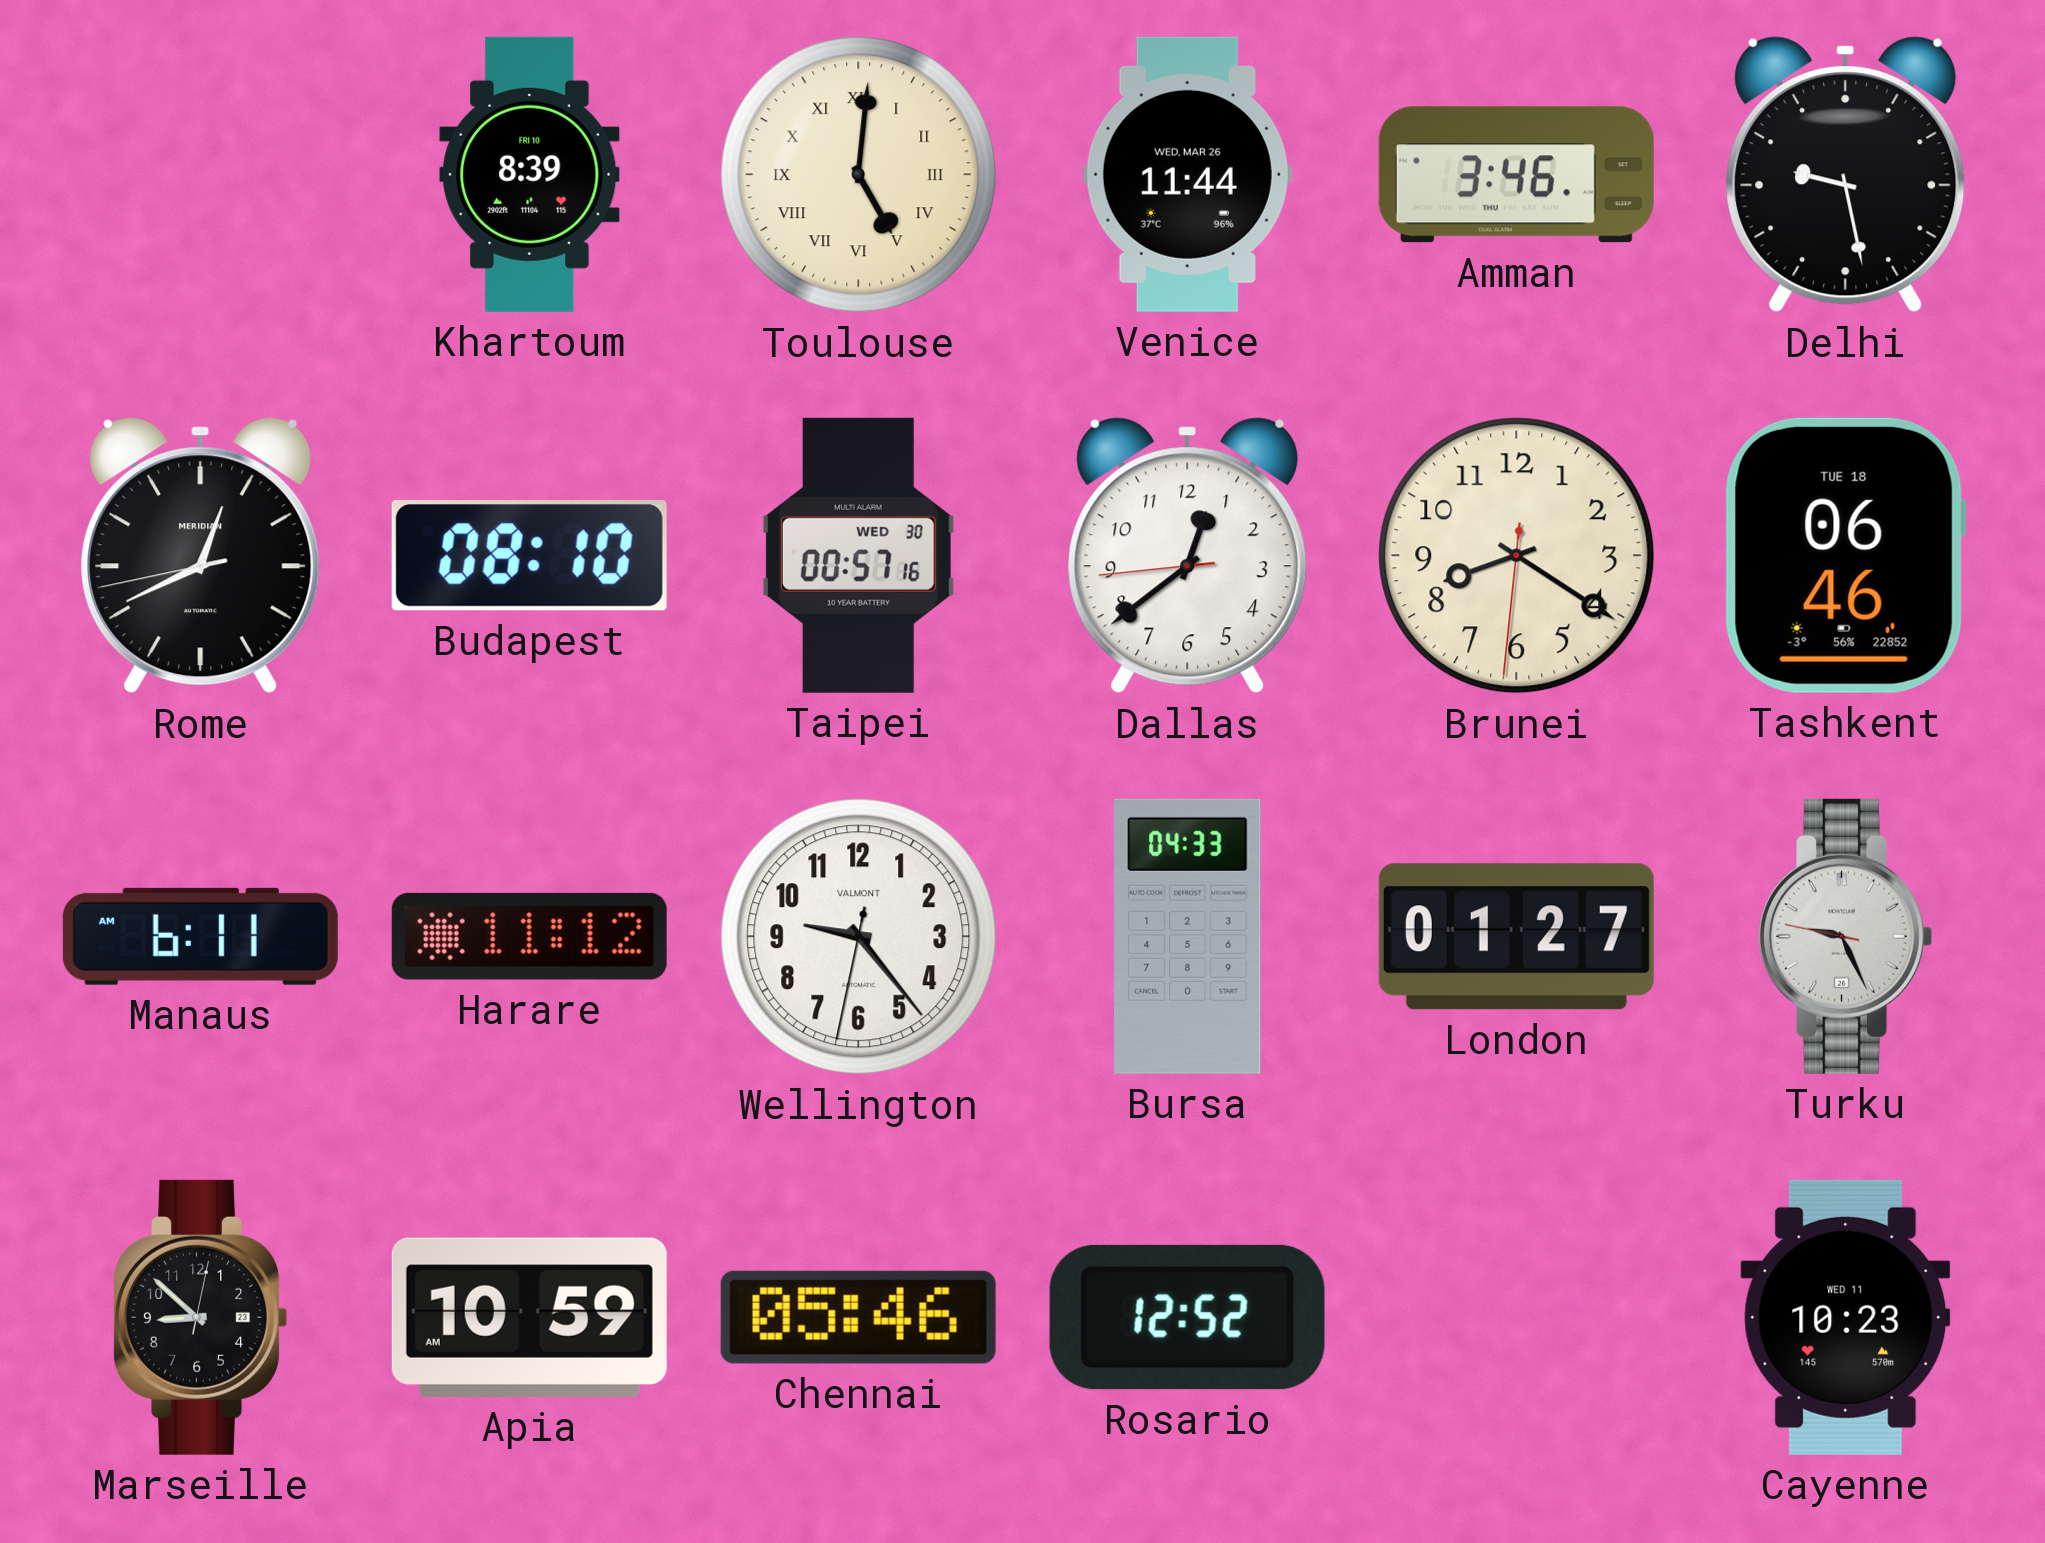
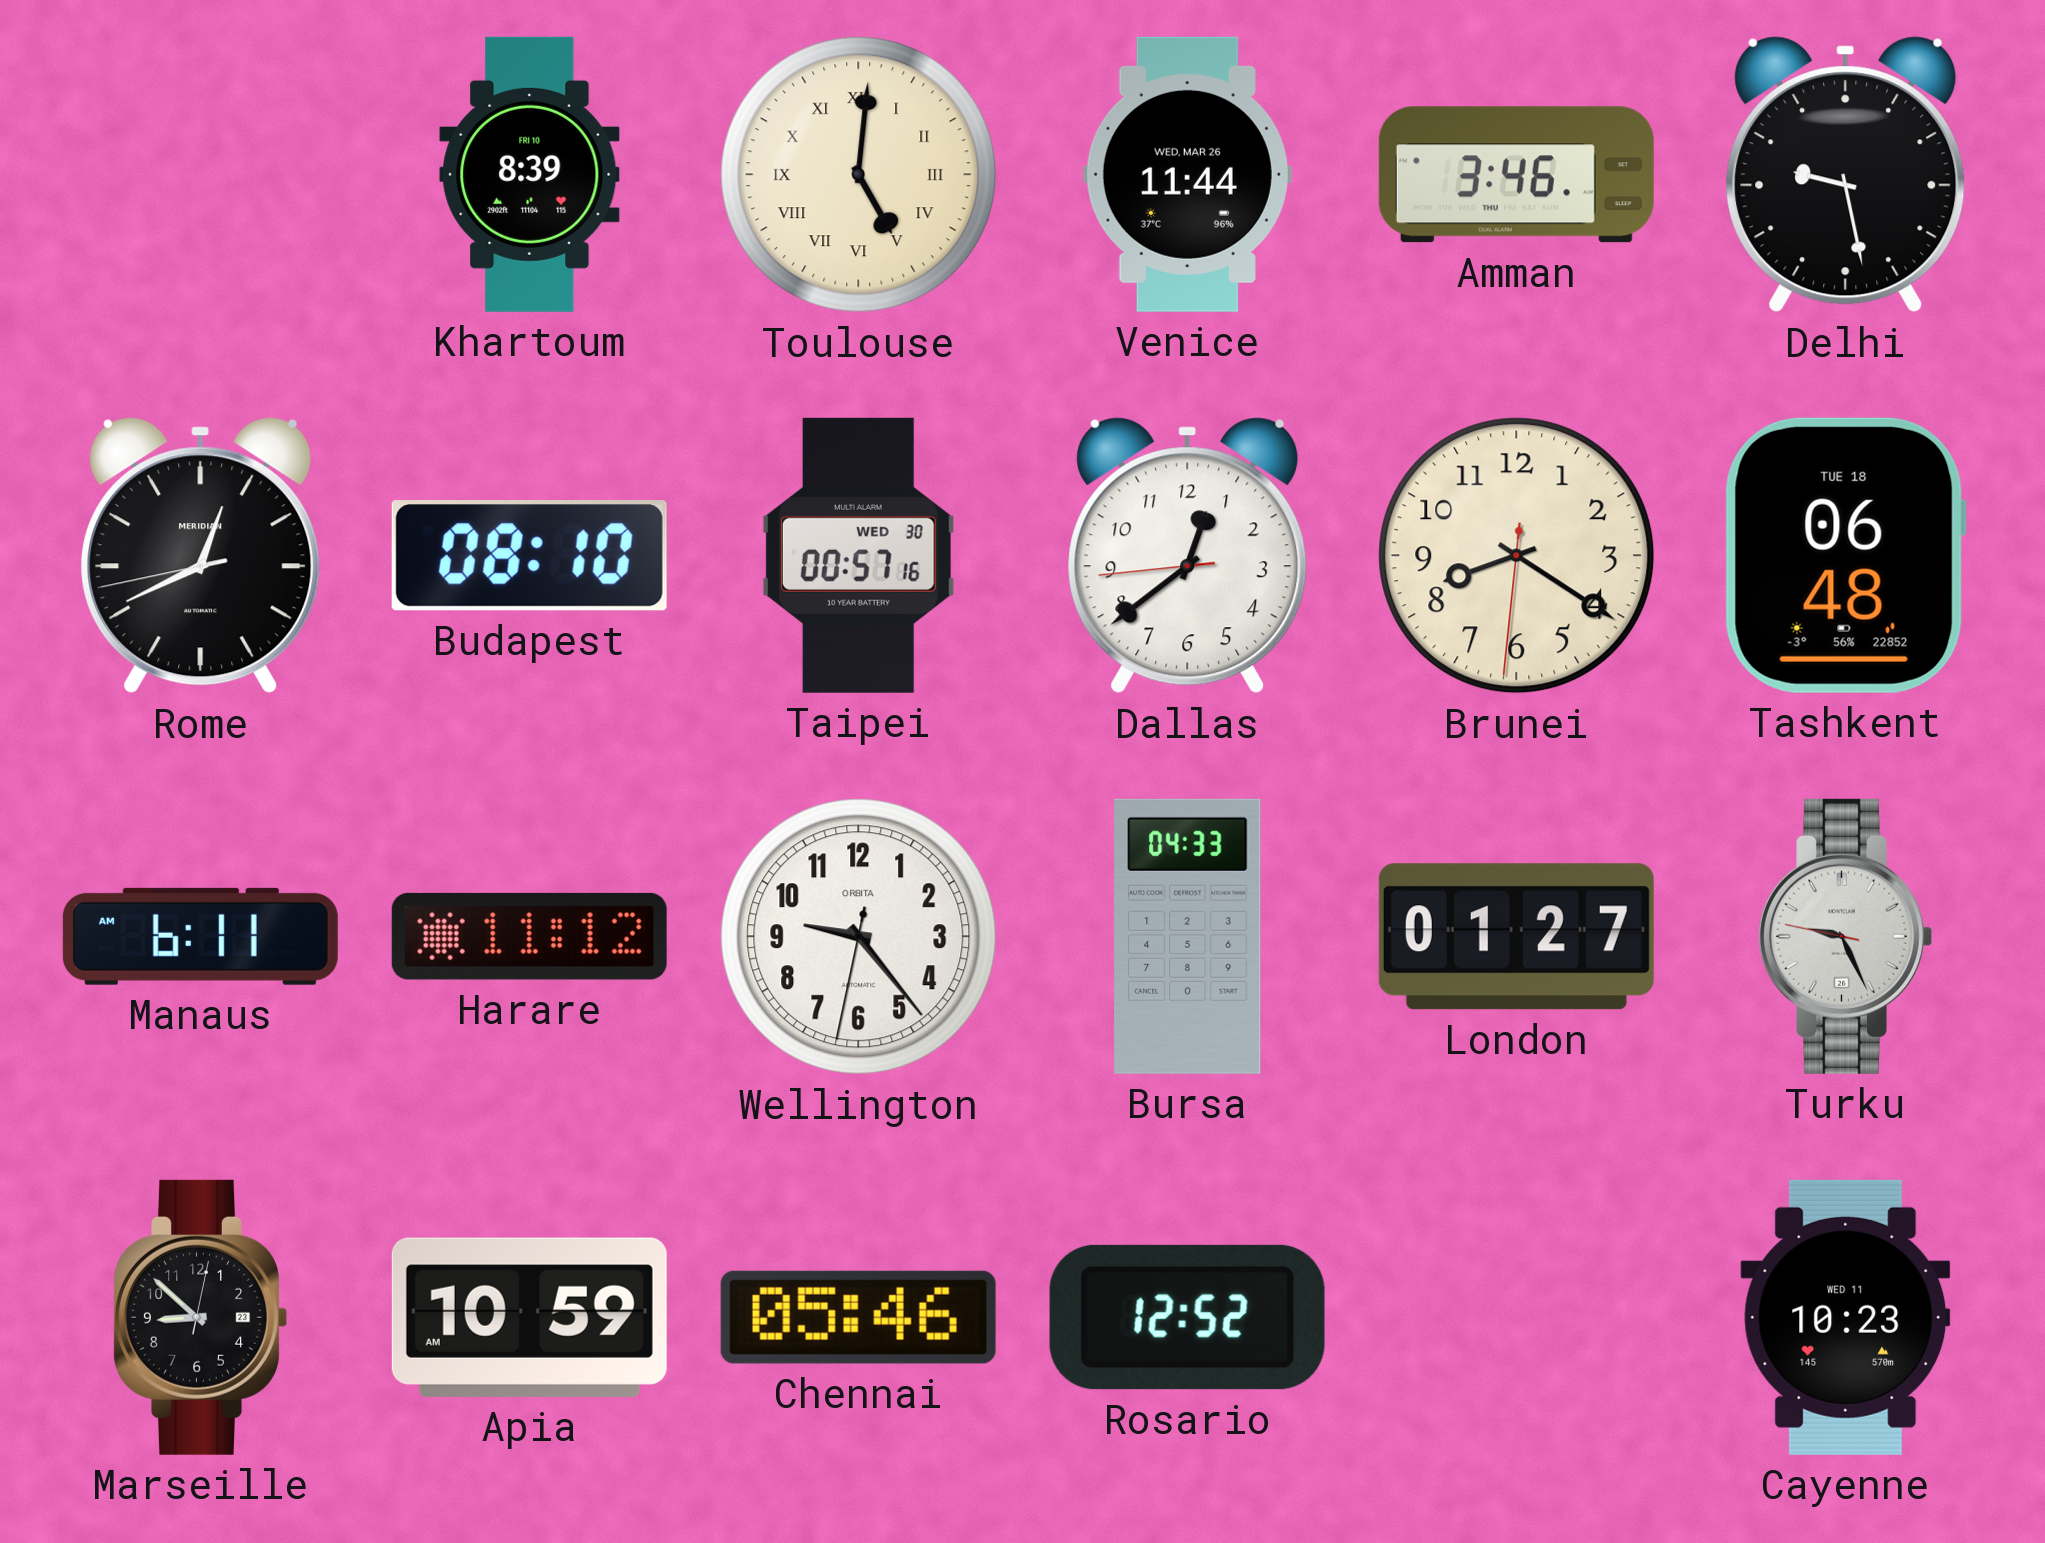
Tashkent: 06:46 -> 06:48 (1845, 555)
Wellington brand: VALMONT -> ORBITA (859, 937)
